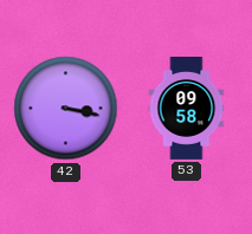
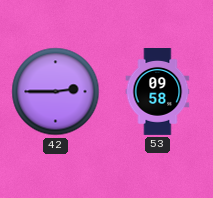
42: 3:17 -> 2:45 (56, 92)
